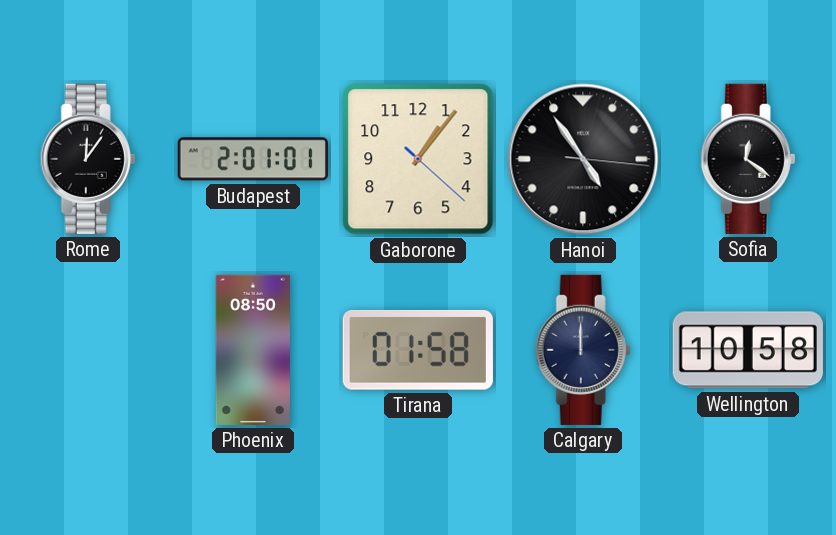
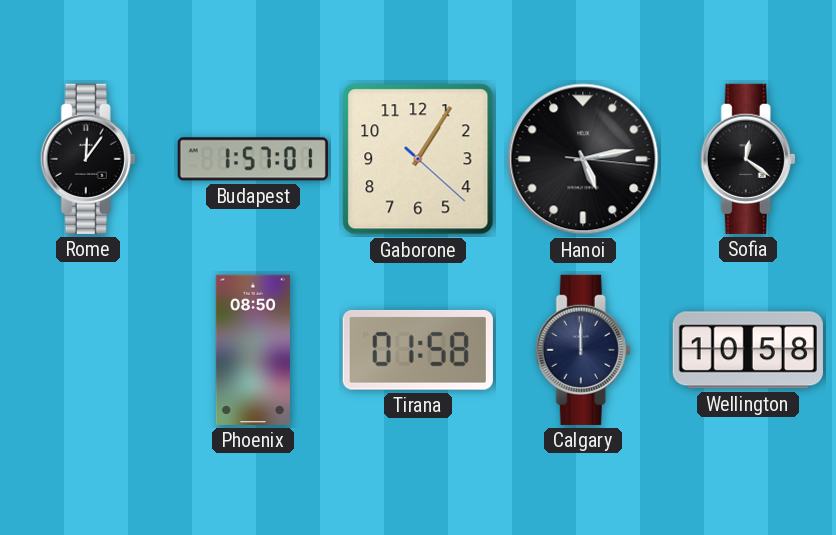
Budapest: 2:01 -> 1:57 (253, 159)
Gaborone: 1:06 -> 1:05 (418, 159)
Hanoi: 4:54 -> 5:13 (583, 159)
